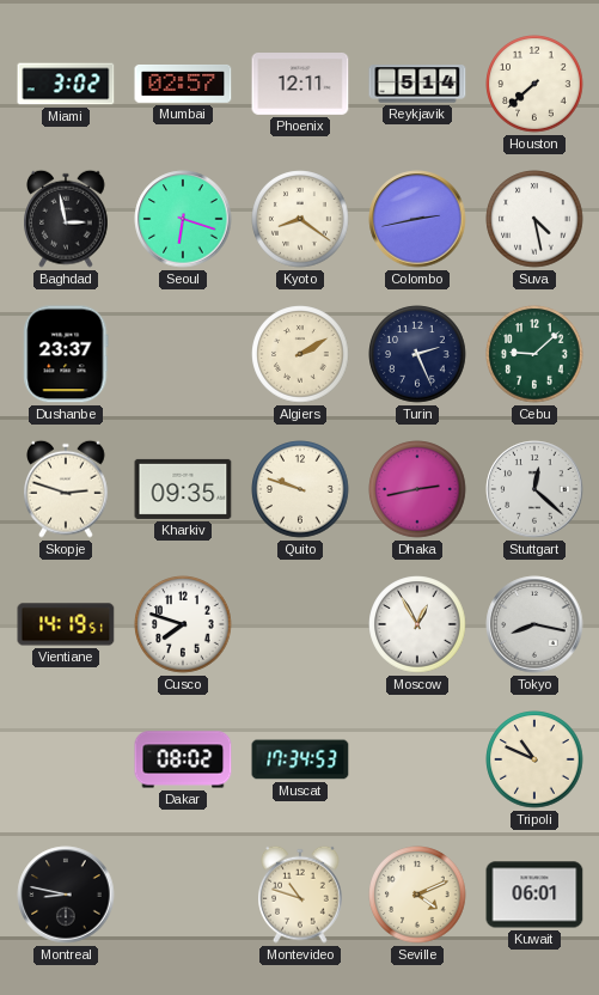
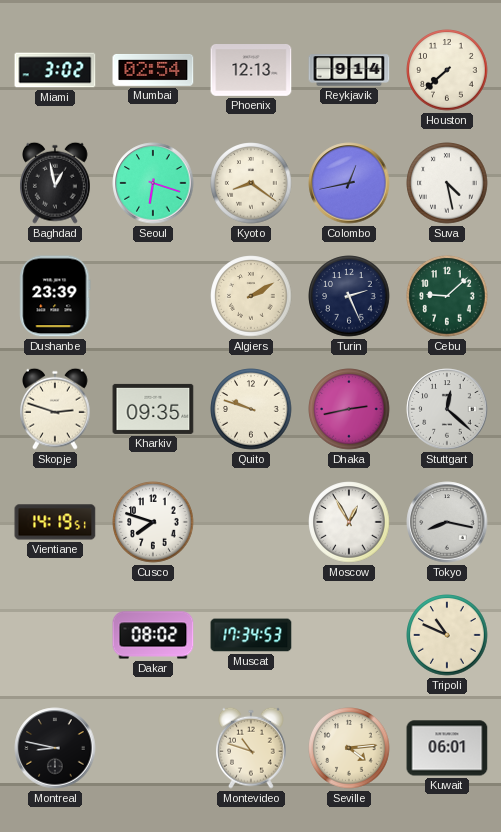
Mumbai: 02:57 -> 02:54 (153, 70)
Phoenix: 12:11 -> 12:13 (251, 71)
Reykjavik: 5:14 -> 9:14 (349, 70)
Baghdad: 2:58 -> 12:58 (56, 183)
Colombo: 2:43 -> 12:43 (349, 183)
Dushanbe: 23:37 -> 23:39 (55, 296)
Seville: 4:11 -> 4:14 (349, 748)
